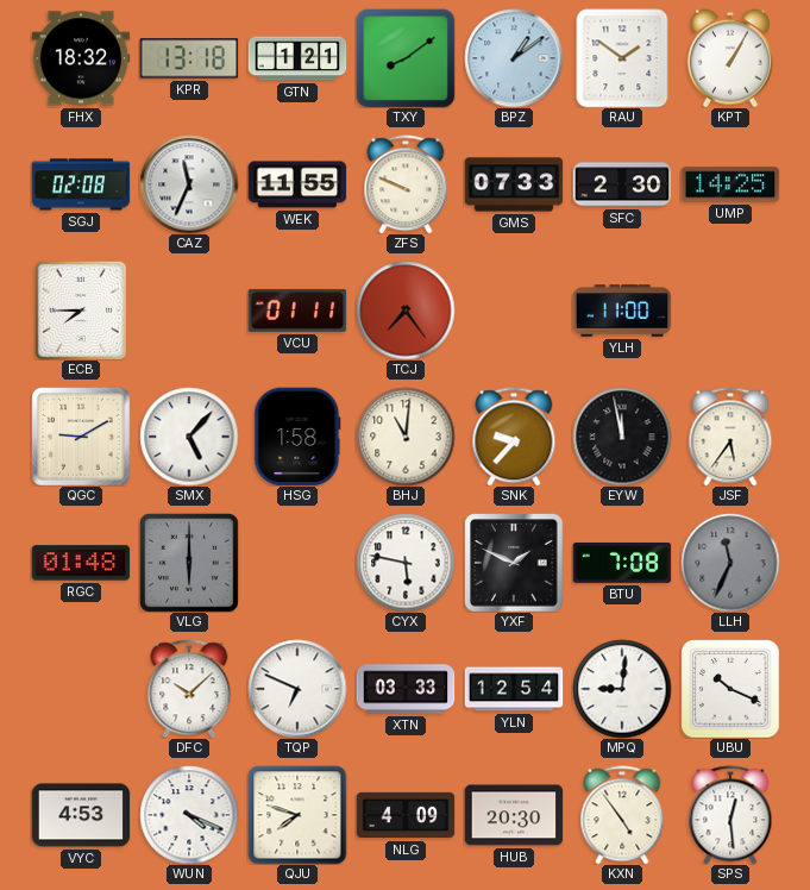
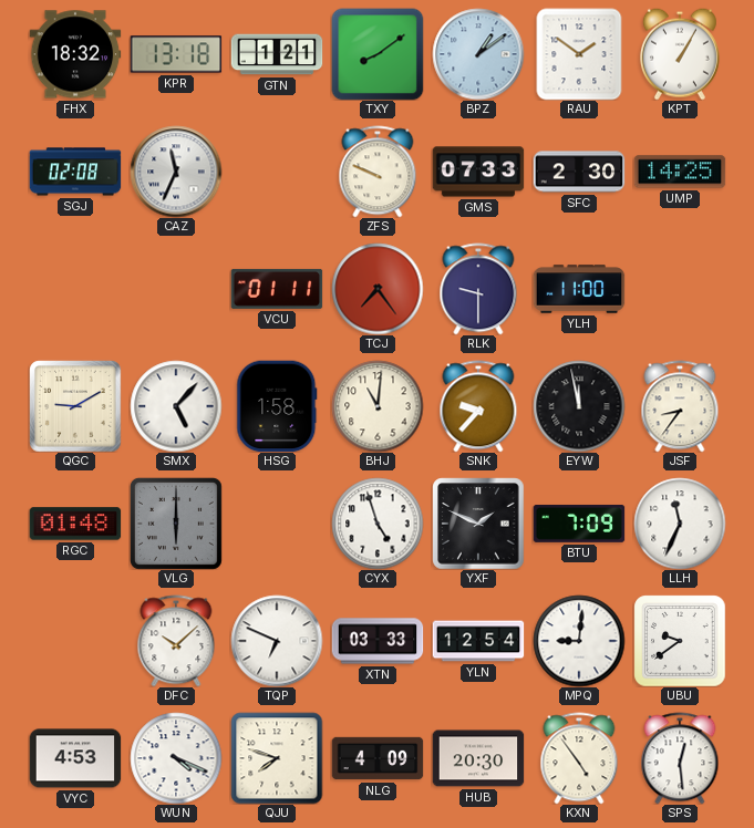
WEK: 11:55 -> none (297, 184)
ECB: 7:45 -> none (81, 311)
RLK: none -> 9:30 (478, 289)
JSF: 5:36 -> 8:36 (680, 406)
CYX: 5:47 -> 4:57 (378, 524)
BTU: 7:08 -> 7:09 (579, 524)
LLH dial: grey -> white (680, 524)
UBU: 10:19 -> 9:39 (680, 641)
